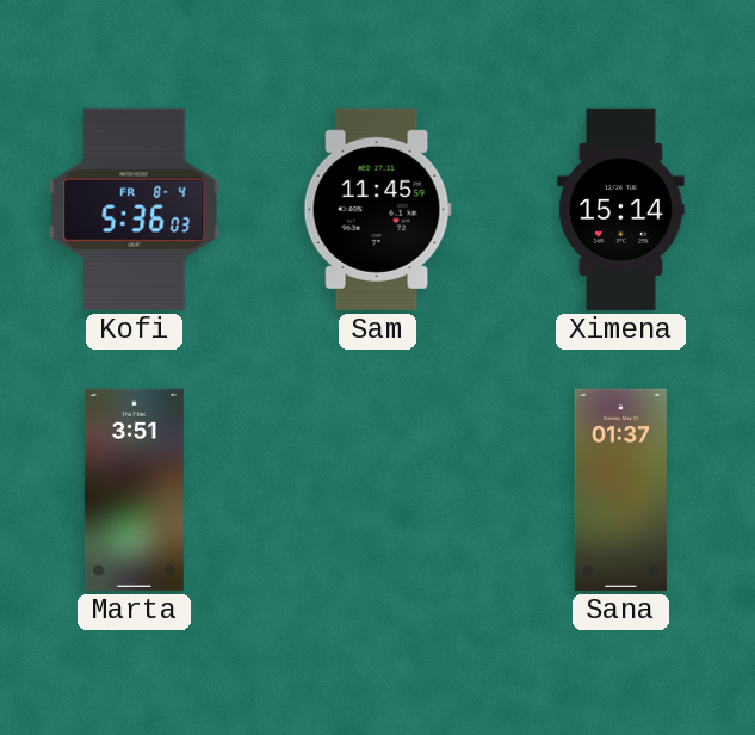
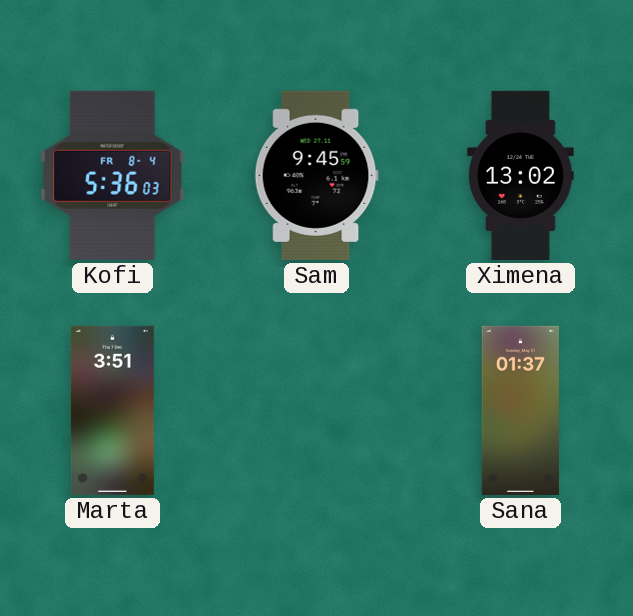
Sam: 11:45 -> 9:45 (316, 175)
Ximena: 15:14 -> 13:02 (521, 175)
